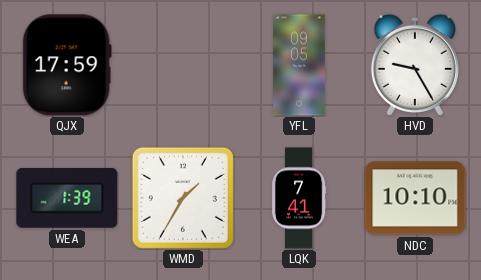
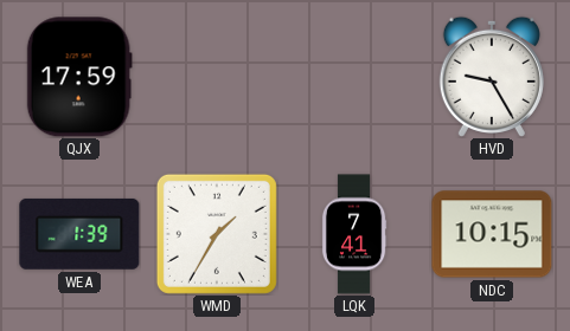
YFL: 09:05 -> none (299, 65)
NDC: 10:10 -> 10:15 (492, 234)
